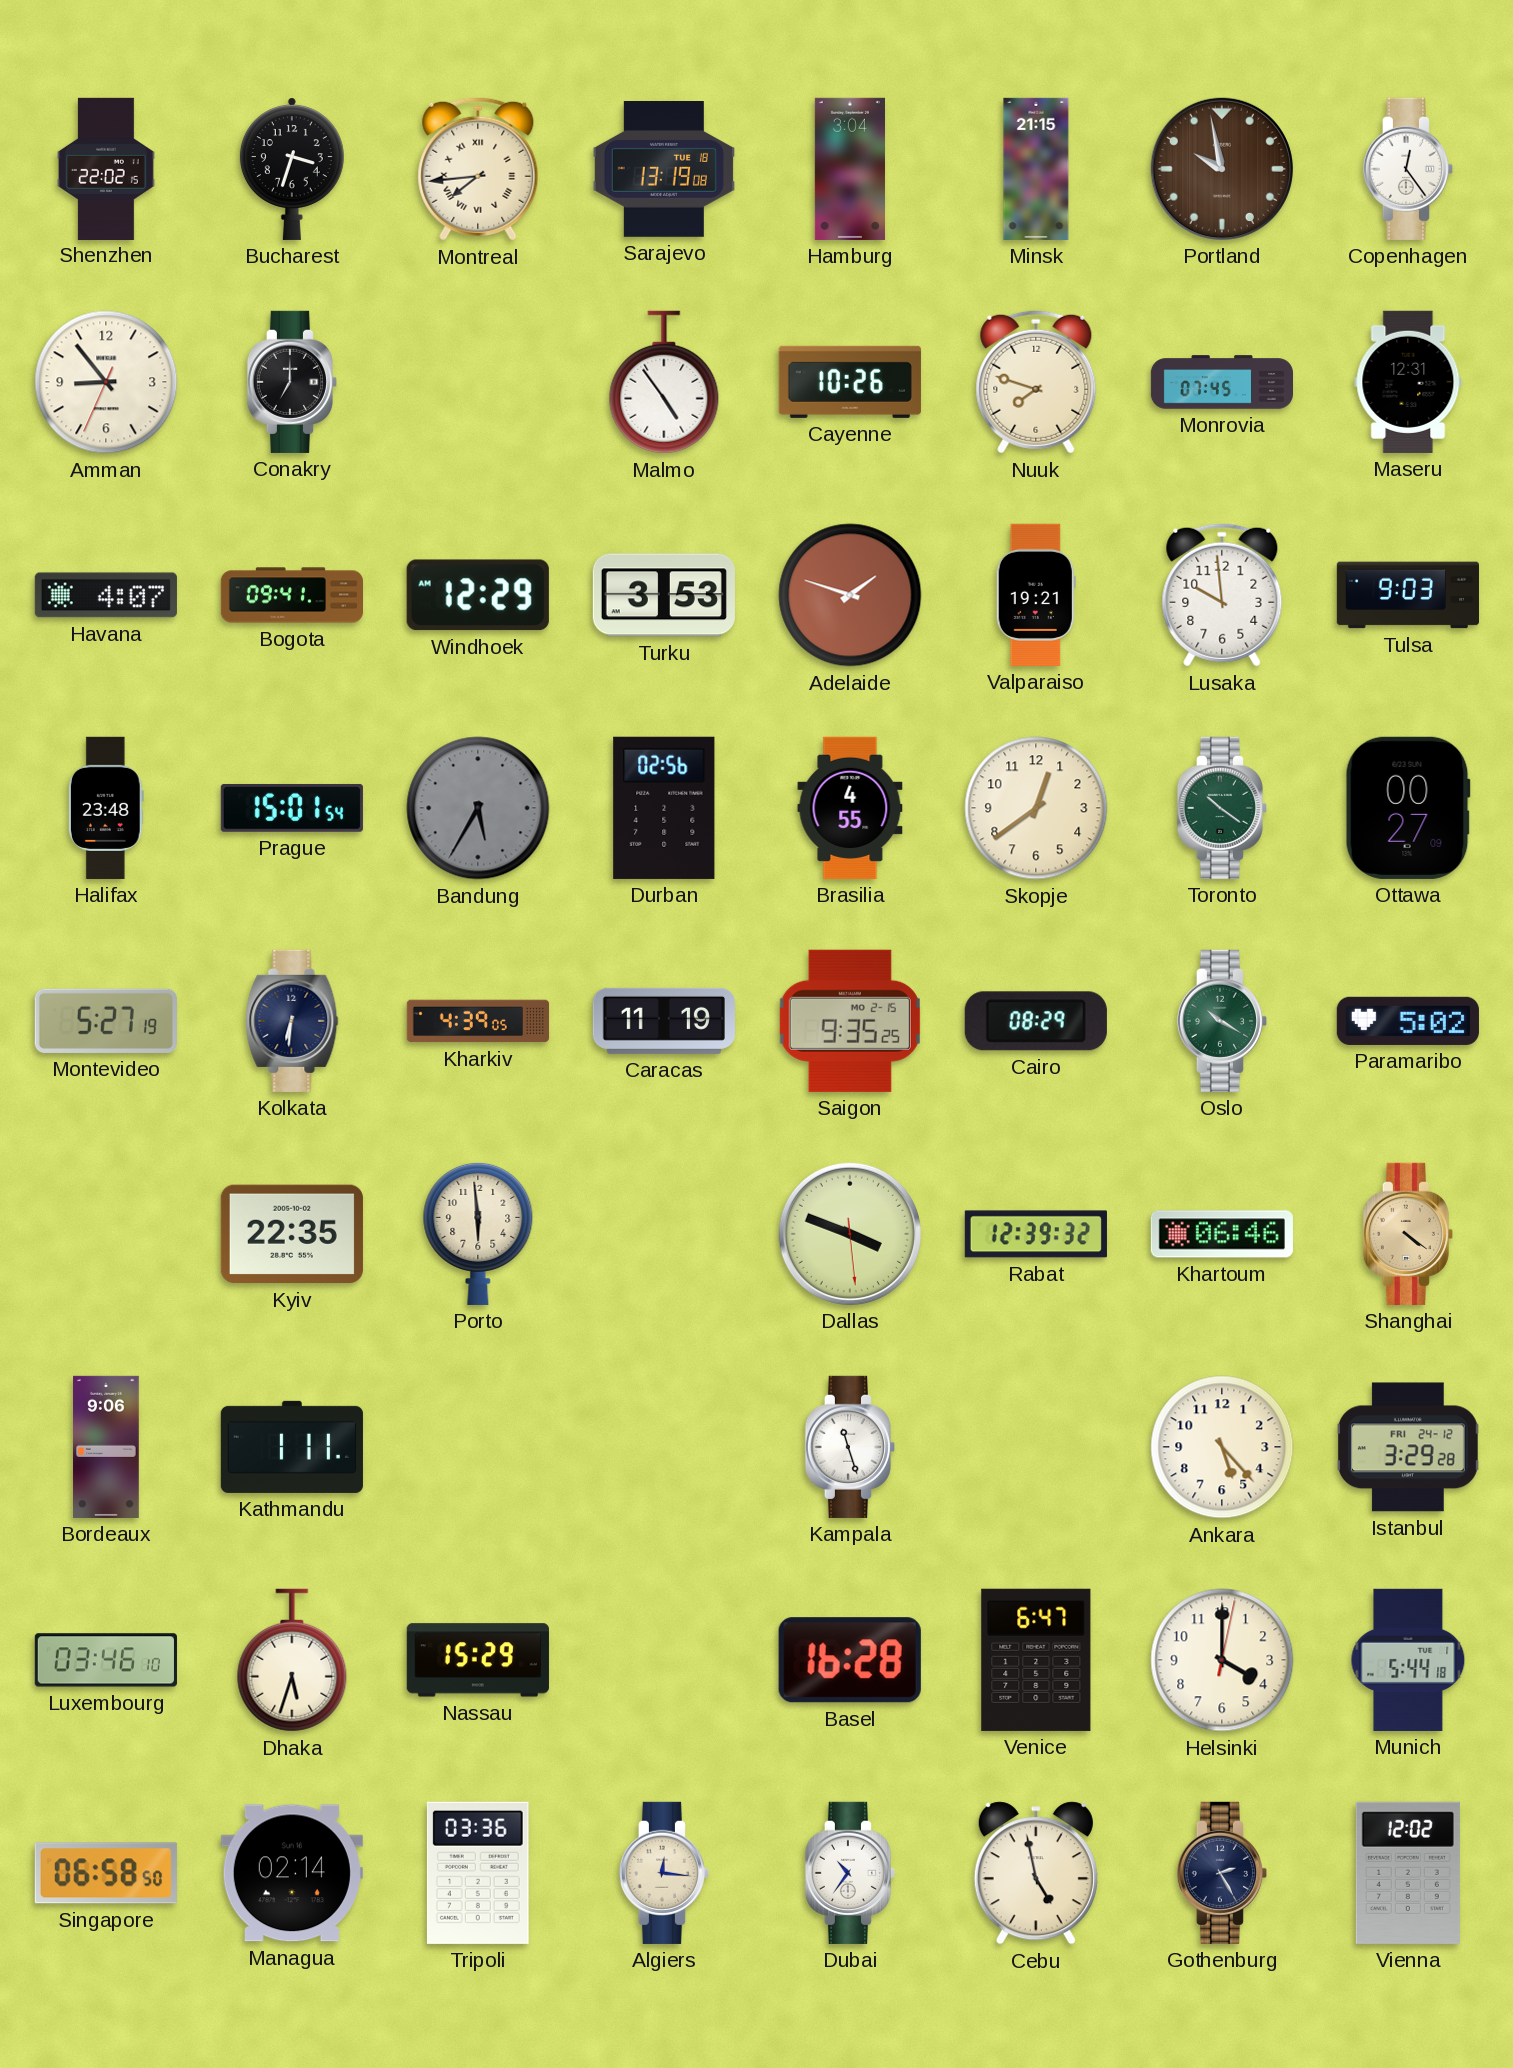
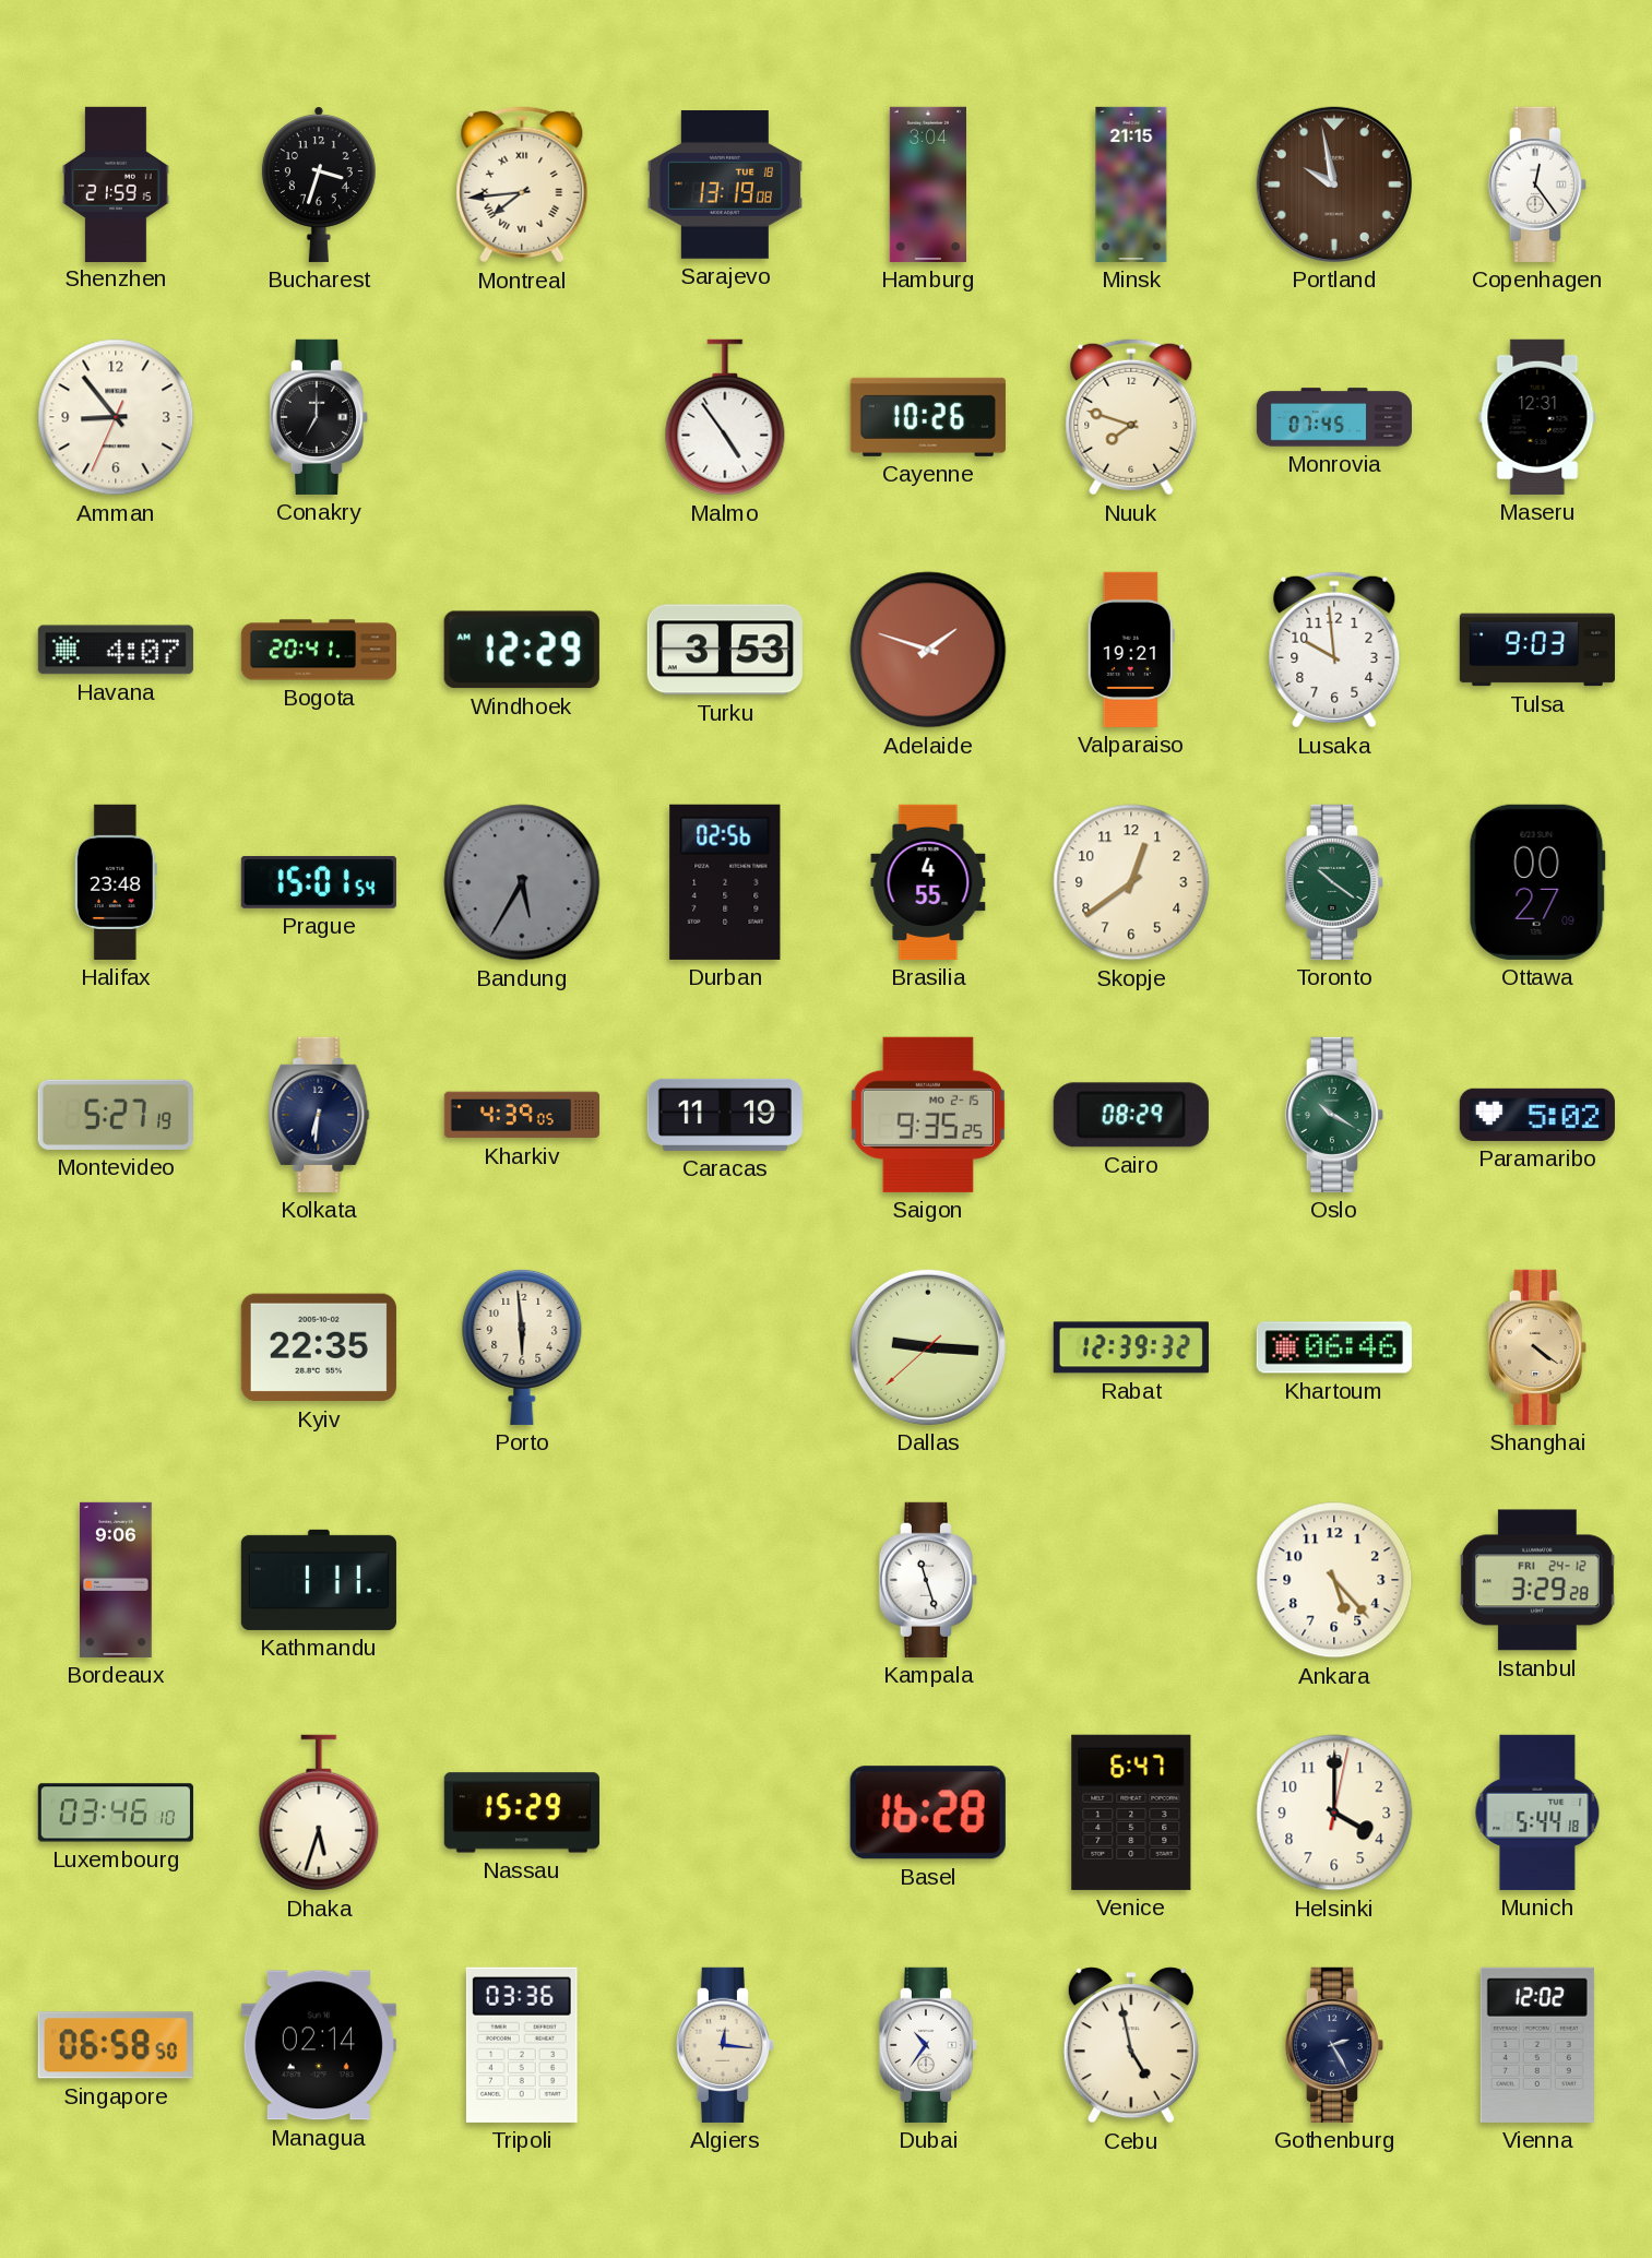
Shenzhen: 22:02 -> 21:59 (116, 183)
Bogota: 09:41 -> 20:41 (318, 650)
Dallas: 3:48 -> 9:15 (928, 1347)
